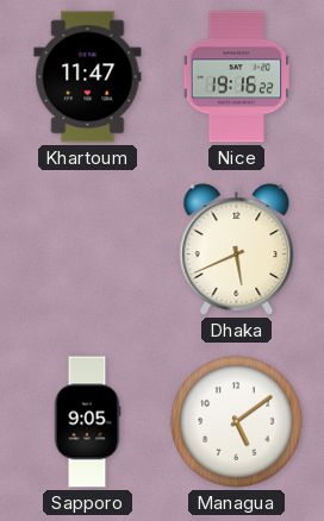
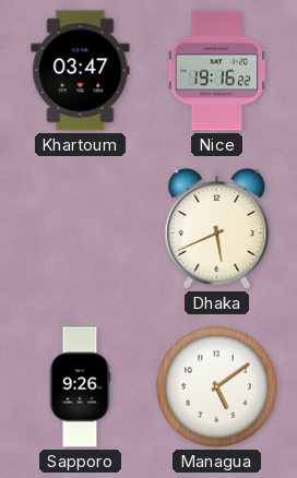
Khartoum: 11:47 -> 03:47 (81, 71)
Sapporo: 9:05 -> 9:26 (80, 387)
